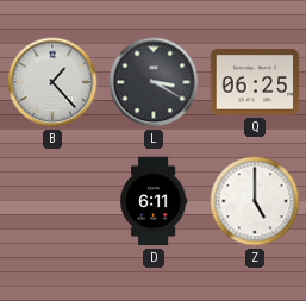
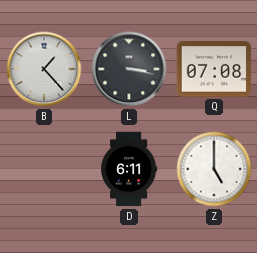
L: 3:20 -> 3:17 (129, 69)
Q: 06:25 -> 07:08 (214, 69)
